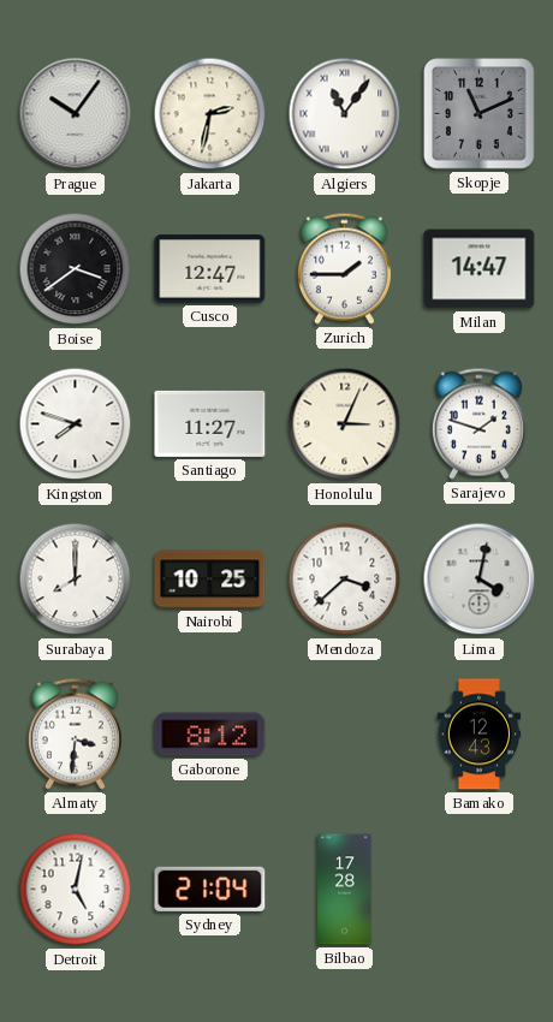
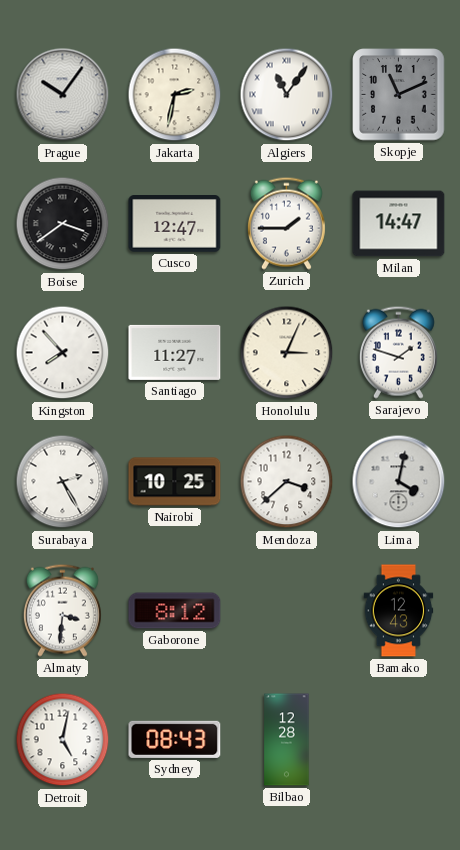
Kingston: 7:48 -> 7:53 (63, 353)
Surabaya: 8:00 -> 2:25 (63, 482)
Sydney: 21:04 -> 08:43 (175, 739)
Bilbao: 17:28 -> 12:28 (287, 740)
